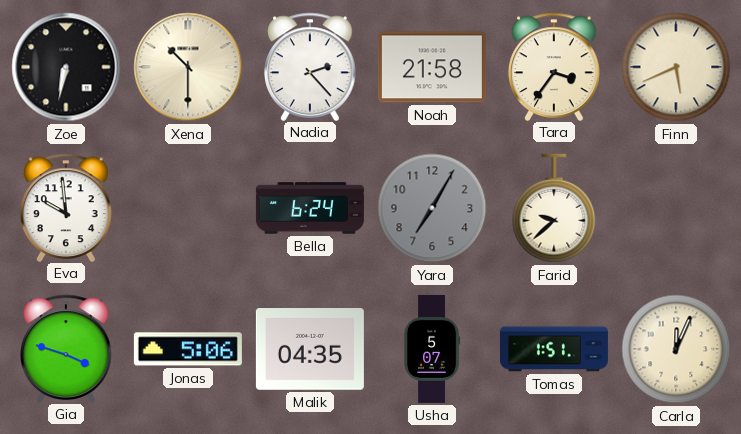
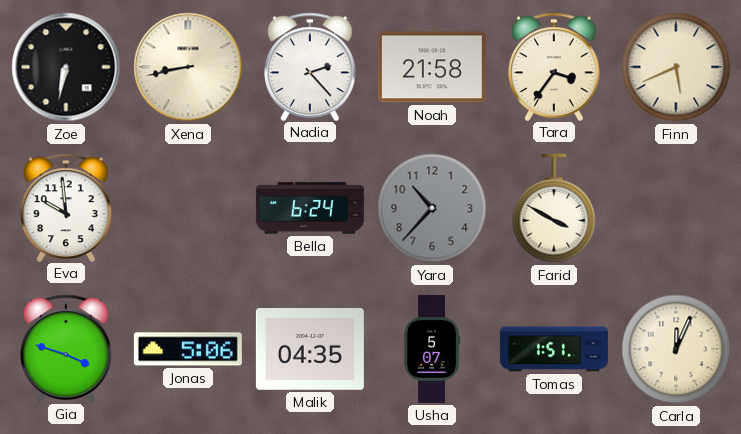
Xena: 10:30 -> 8:43 (188, 67)
Yara: 7:05 -> 10:37 (432, 208)
Farid: 9:38 -> 3:50 (554, 208)
